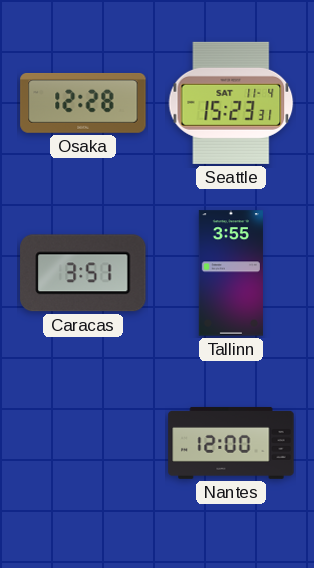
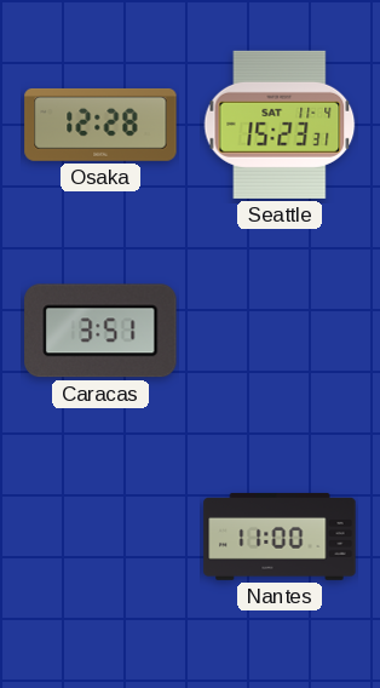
Tallinn: 3:55 -> none (231, 273)
Nantes: 12:00 -> 11:00 (280, 537)
